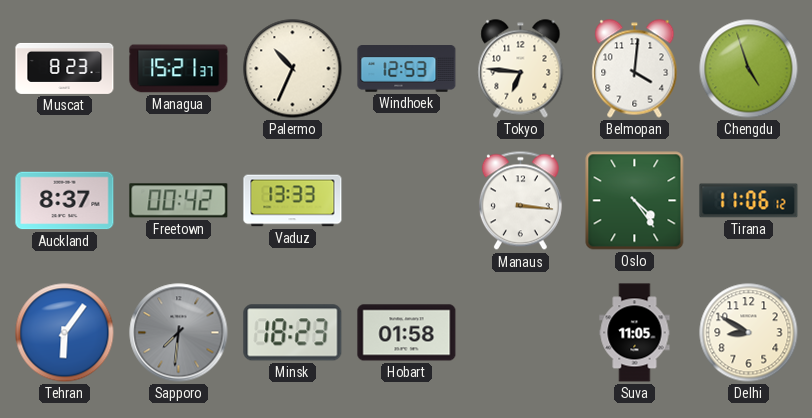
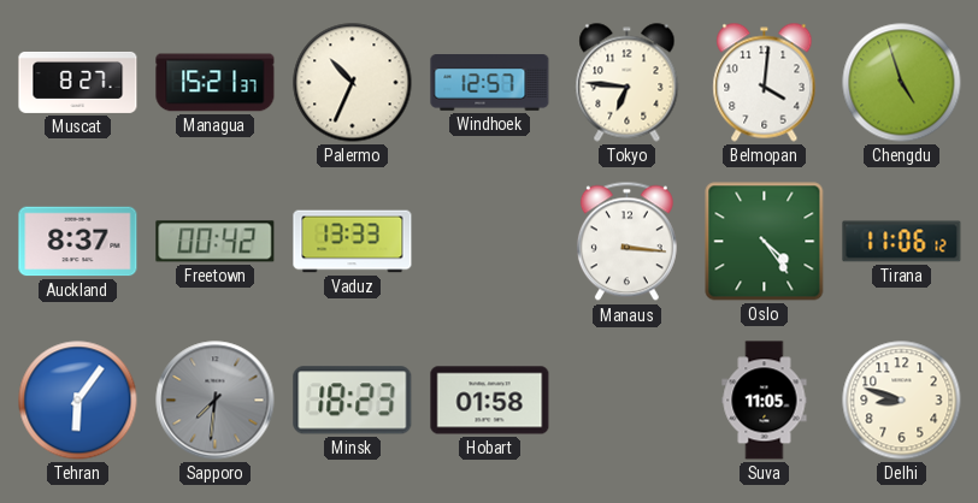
Muscat: 8:23 -> 8:27 (78, 82)
Windhoek: 12:53 -> 12:57 (490, 83)
Delhi: 8:50 -> 8:48 (902, 401)
